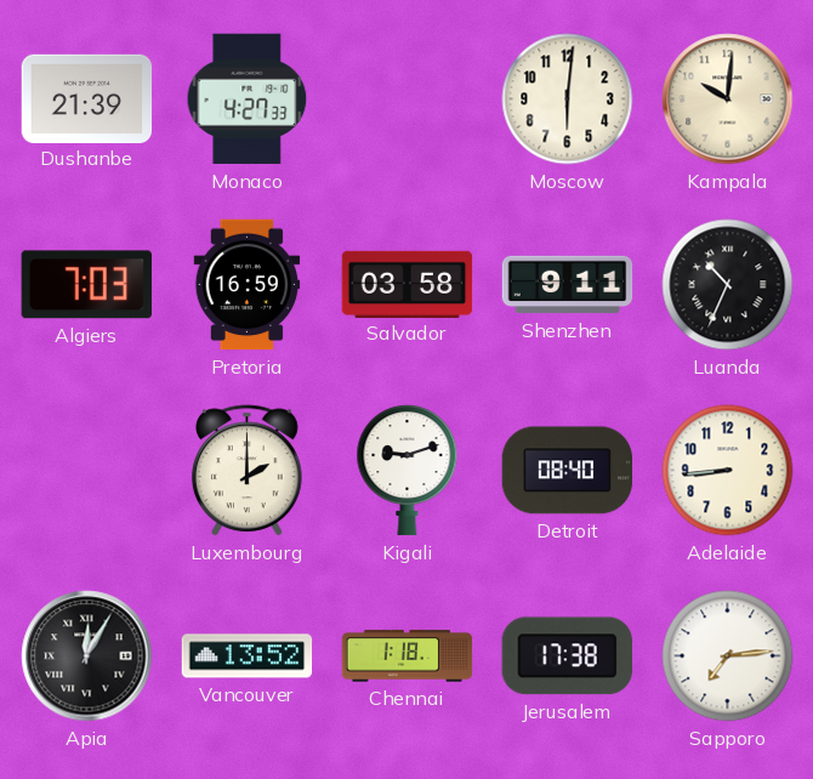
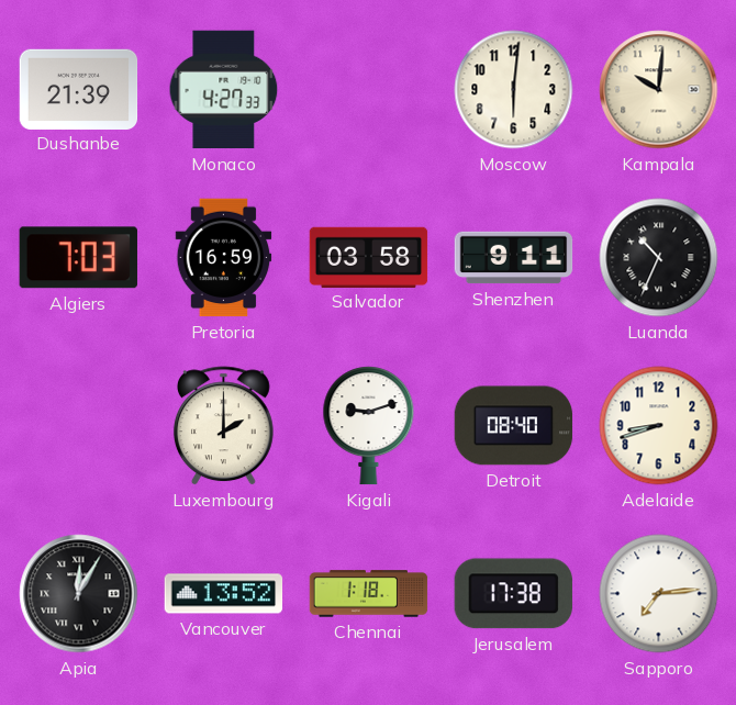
Adelaide: 8:44 -> 8:42 (659, 426)
